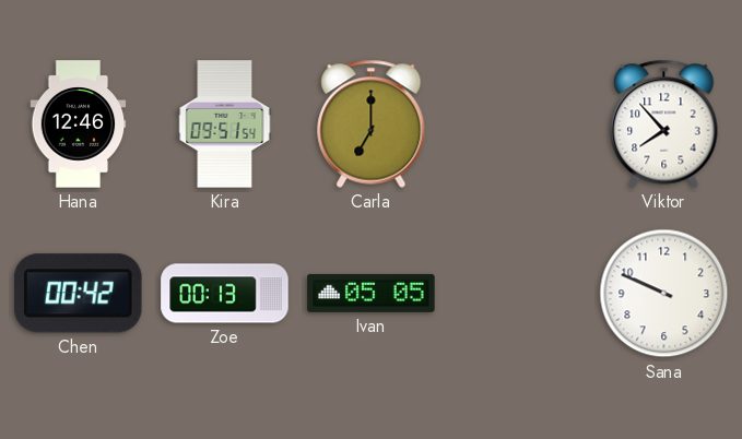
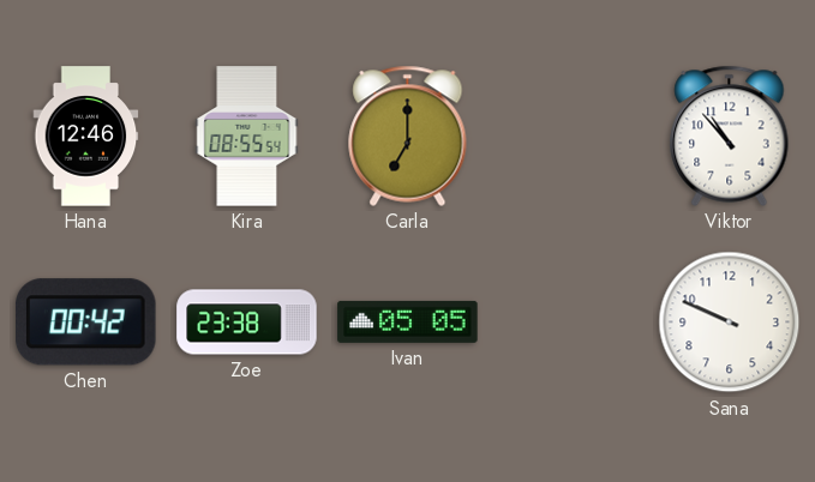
Kira: 09:51 -> 08:55 (247, 137)
Viktor: 7:53 -> 10:53 (730, 135)
Zoe: 00:13 -> 23:38 (247, 323)
